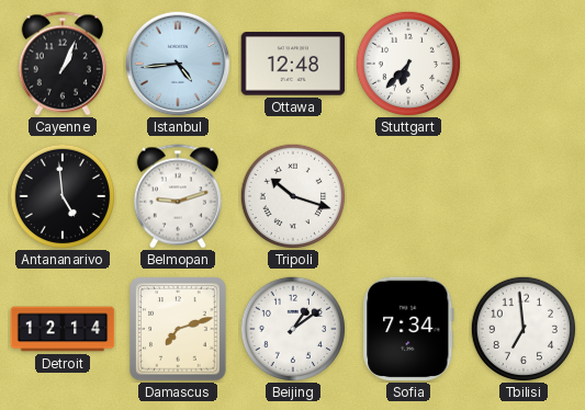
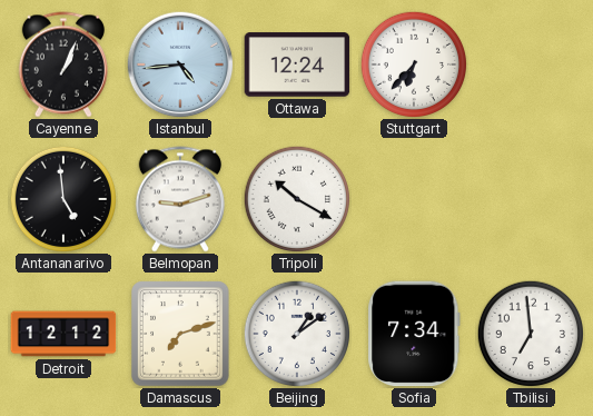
Ottawa: 12:48 -> 12:24 (297, 65)
Tripoli: 10:18 -> 10:20 (296, 198)
Detroit: 12:14 -> 12:12 (63, 334)
